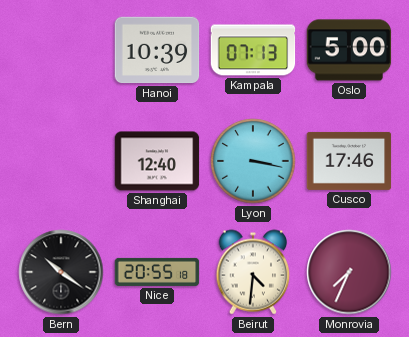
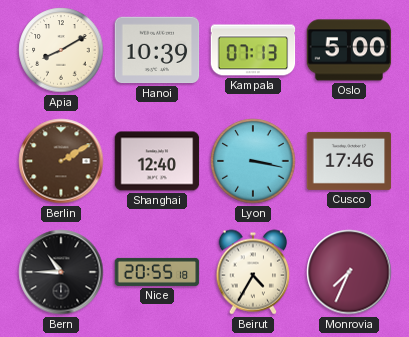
Apia: none -> 8:10 (61, 50)
Berlin: none -> 2:10 (61, 161)
Bern: 10:21 -> 10:45 (61, 272)
Beirut: 4:31 -> 4:35 (253, 272)
